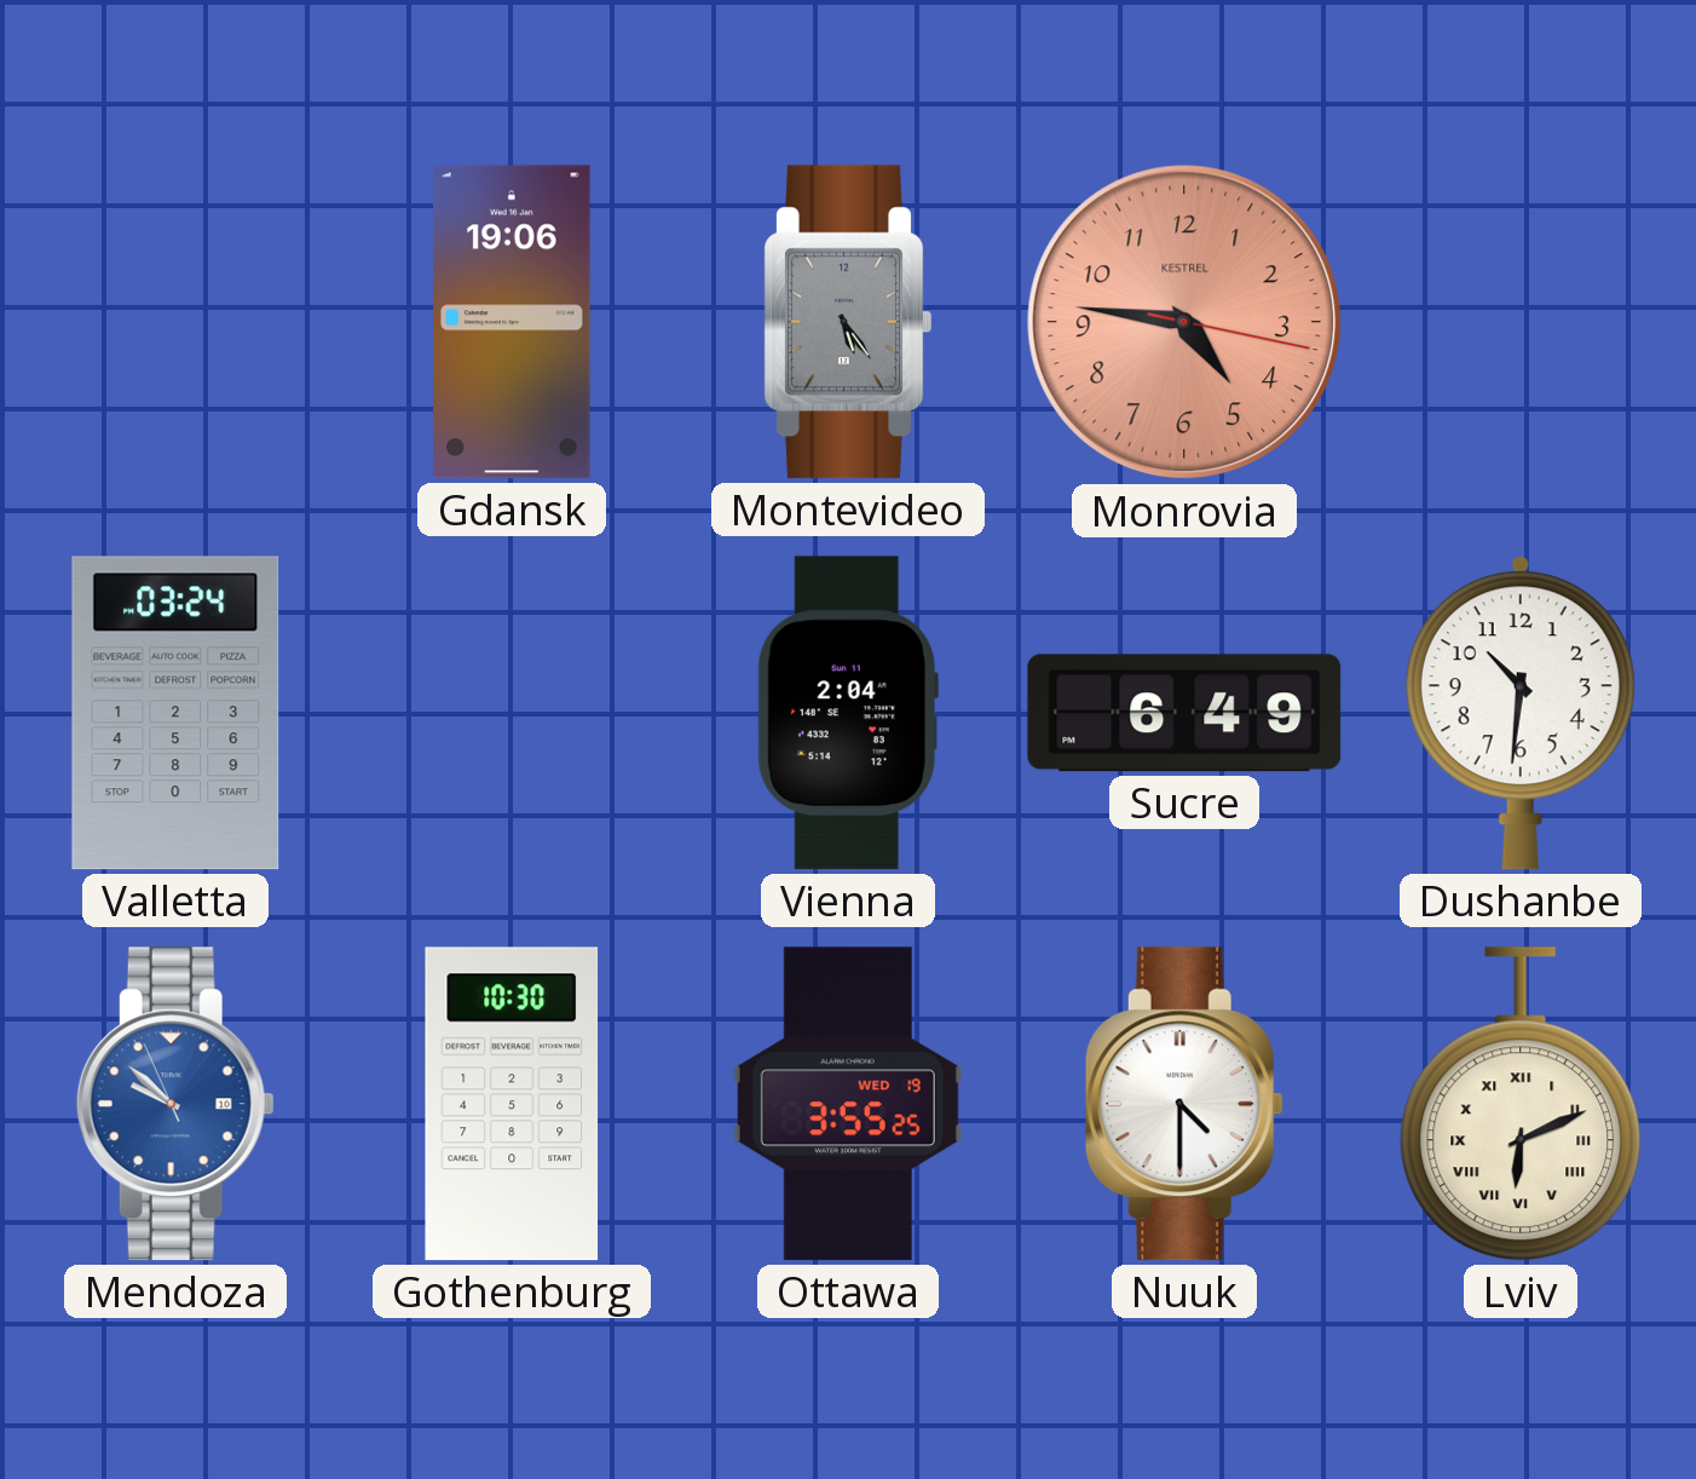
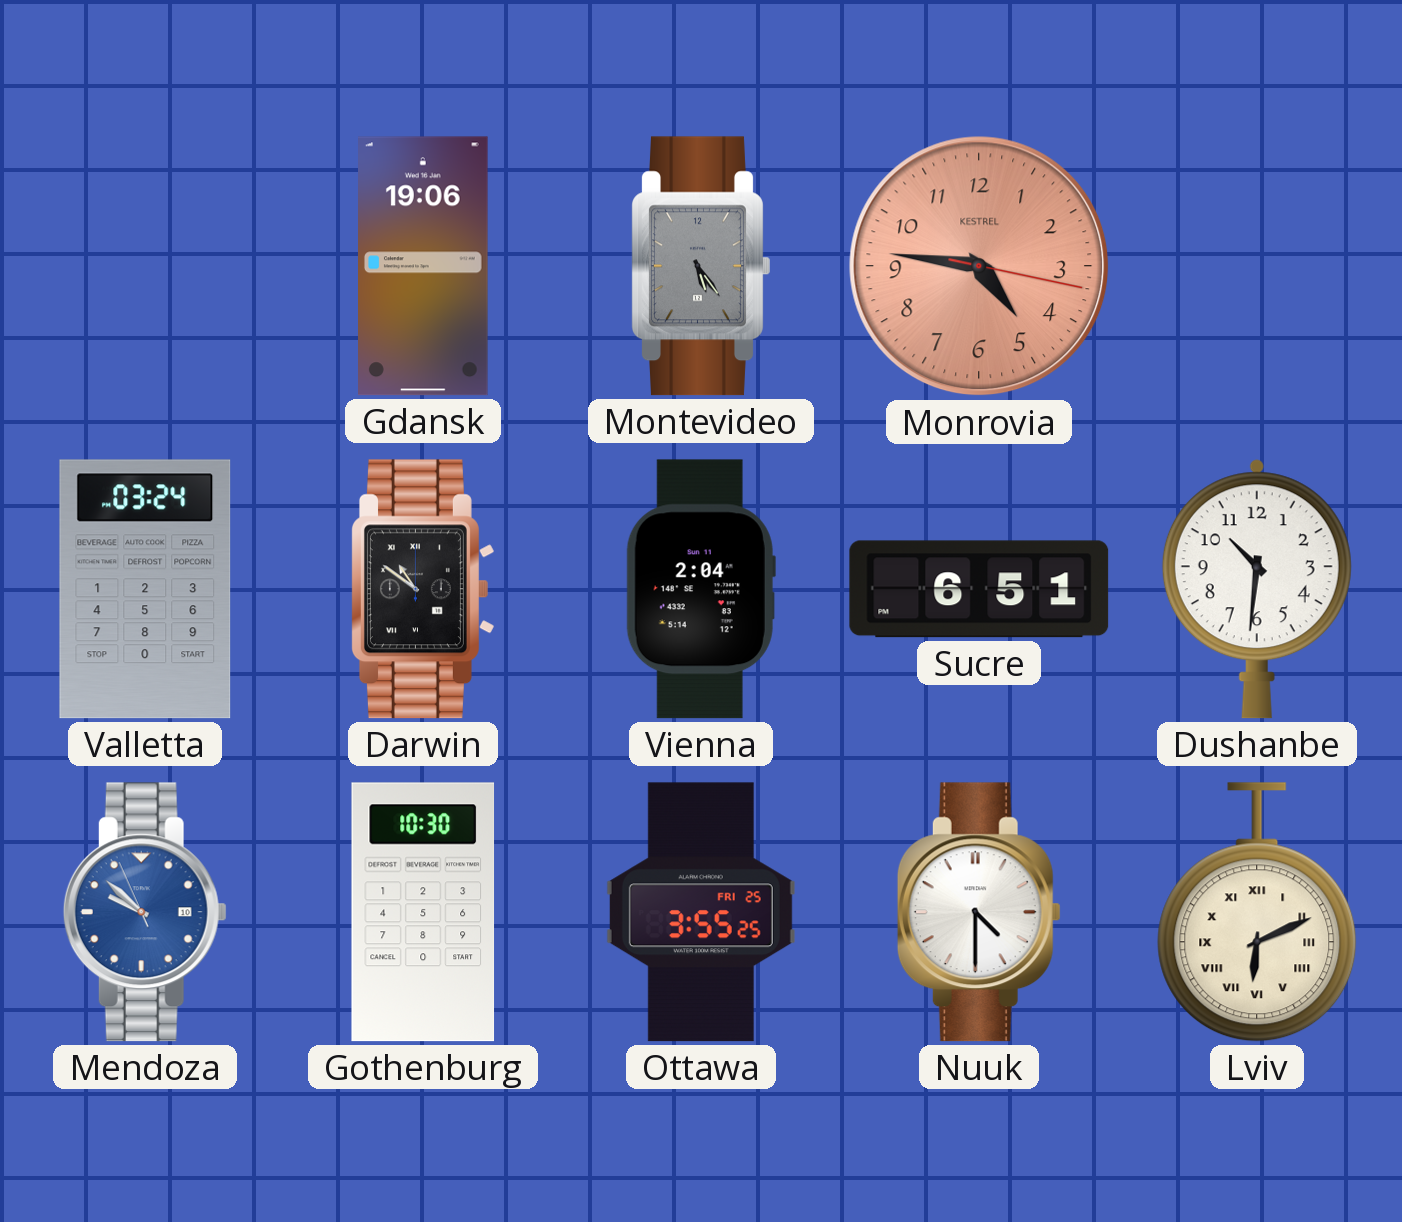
Darwin: none -> 10:51 (422, 589)
Sucre: 6:49 -> 6:51 (979, 589)
Ottawa date: WED 19 -> FRI 25 (701, 912)
